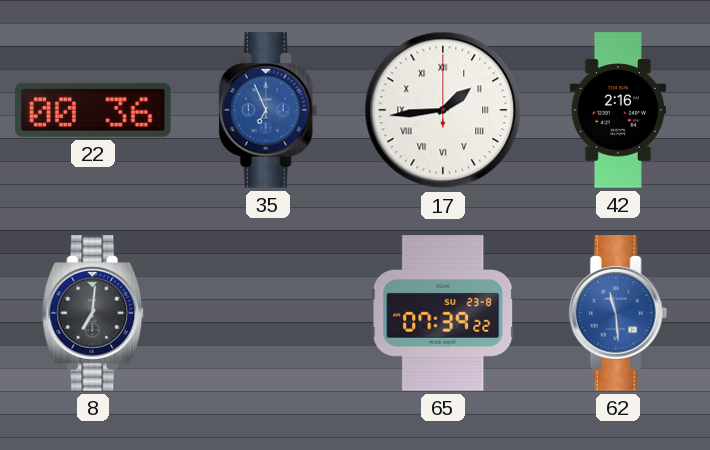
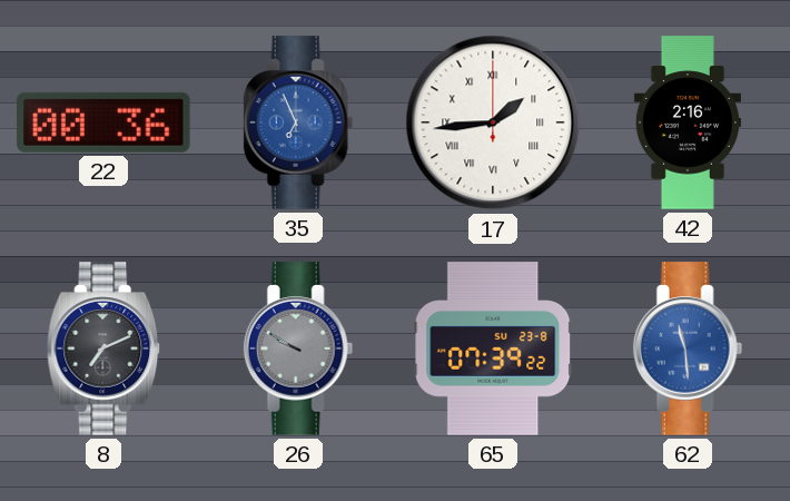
8: 7:01 -> 7:11 (105, 348)
26: none -> 9:50 (298, 348)
